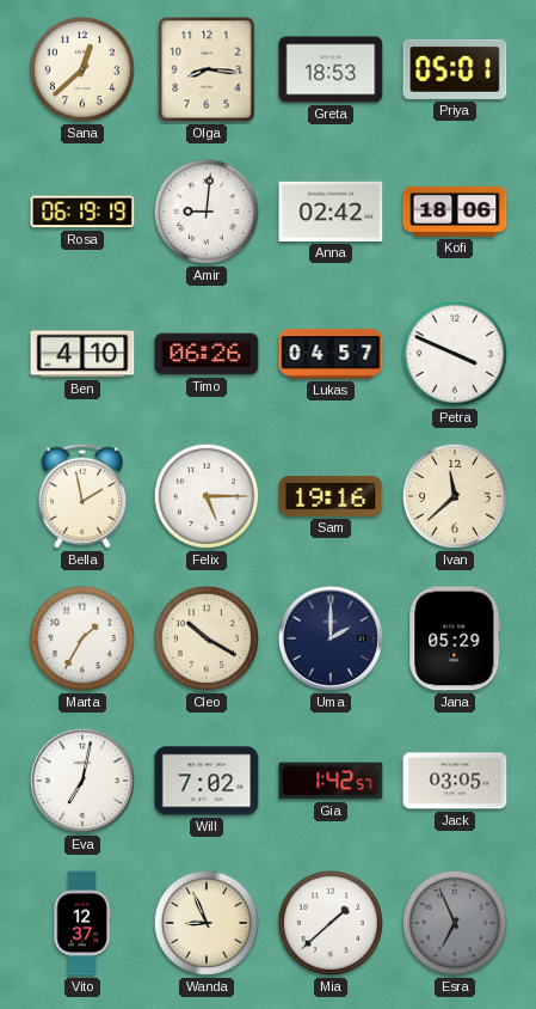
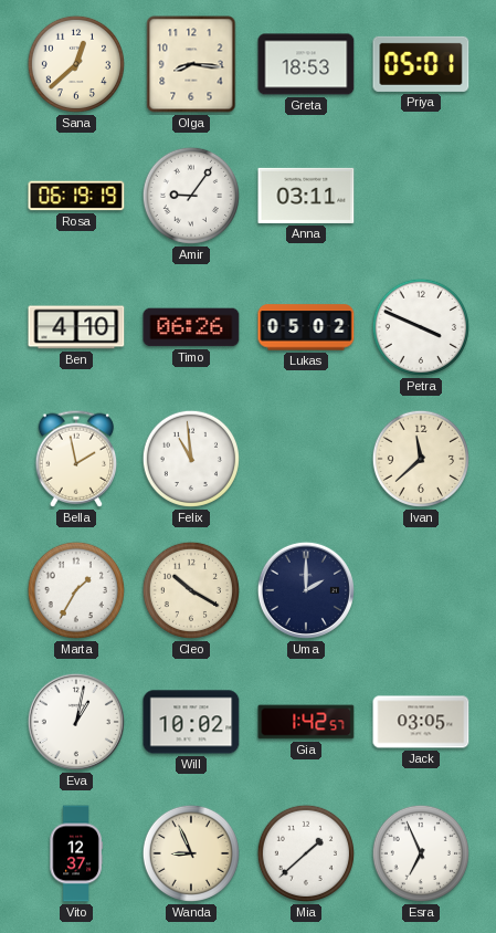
Amir: 9:01 -> 9:06 (191, 196)
Anna: 02:42 -> 03:11 (306, 196)
Kofi: 18:06 -> none (455, 212)
Lukas: 04:57 -> 05:02 (306, 327)
Felix: 5:15 -> 10:59 (191, 459)
Sam: 19:16 -> none (331, 497)
Jana: 05:29 -> none (455, 638)
Eva: 7:02 -> 1:02 (76, 722)
Will: 7:02 -> 10:02 (191, 722)
Esra dial: grey -> white (421, 853)
